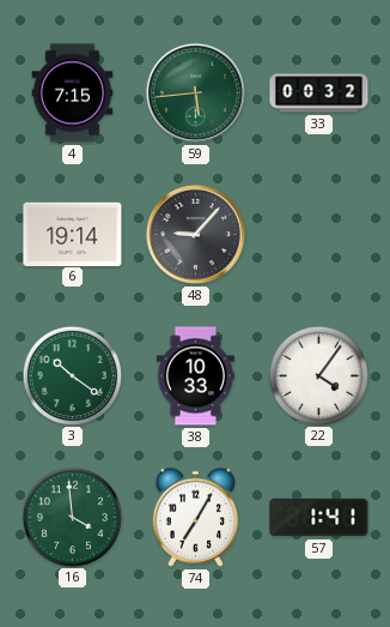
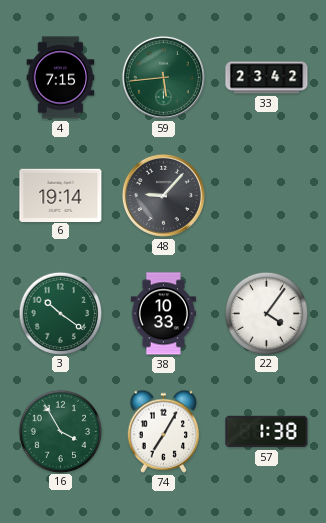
33: 00:32 -> 23:42 (267, 78)
16: 3:59 -> 3:55 (60, 431)
57: 1:41 -> 1:38 (267, 432)
